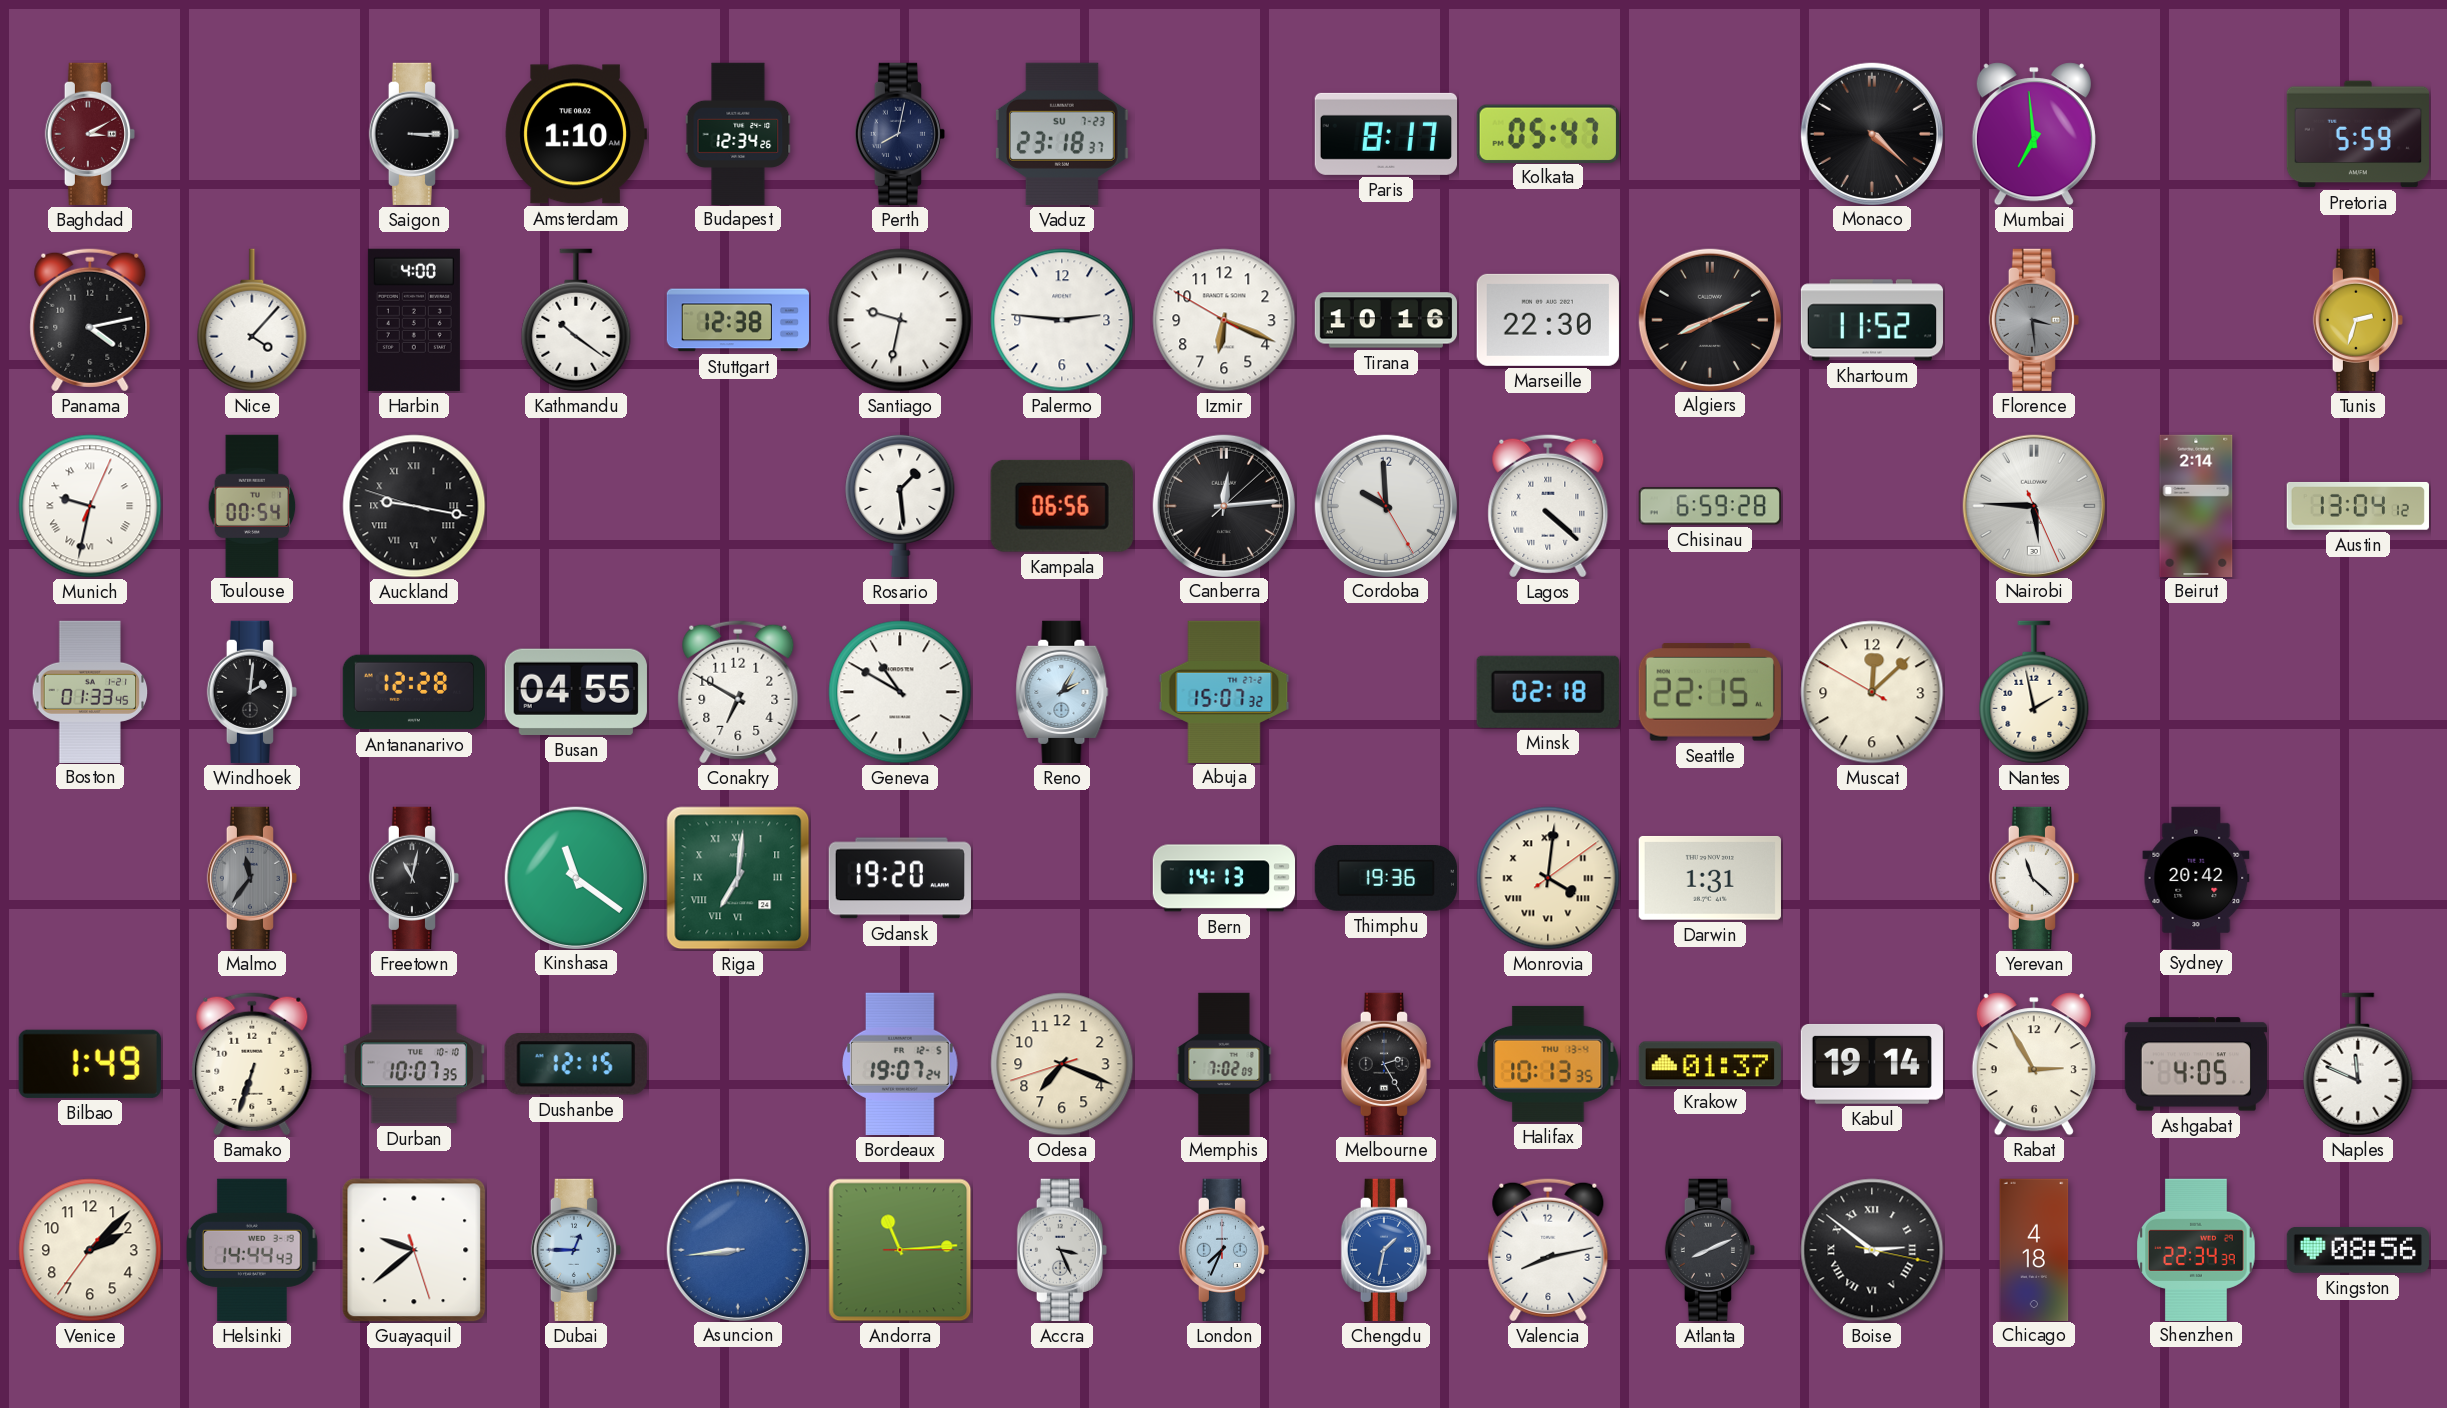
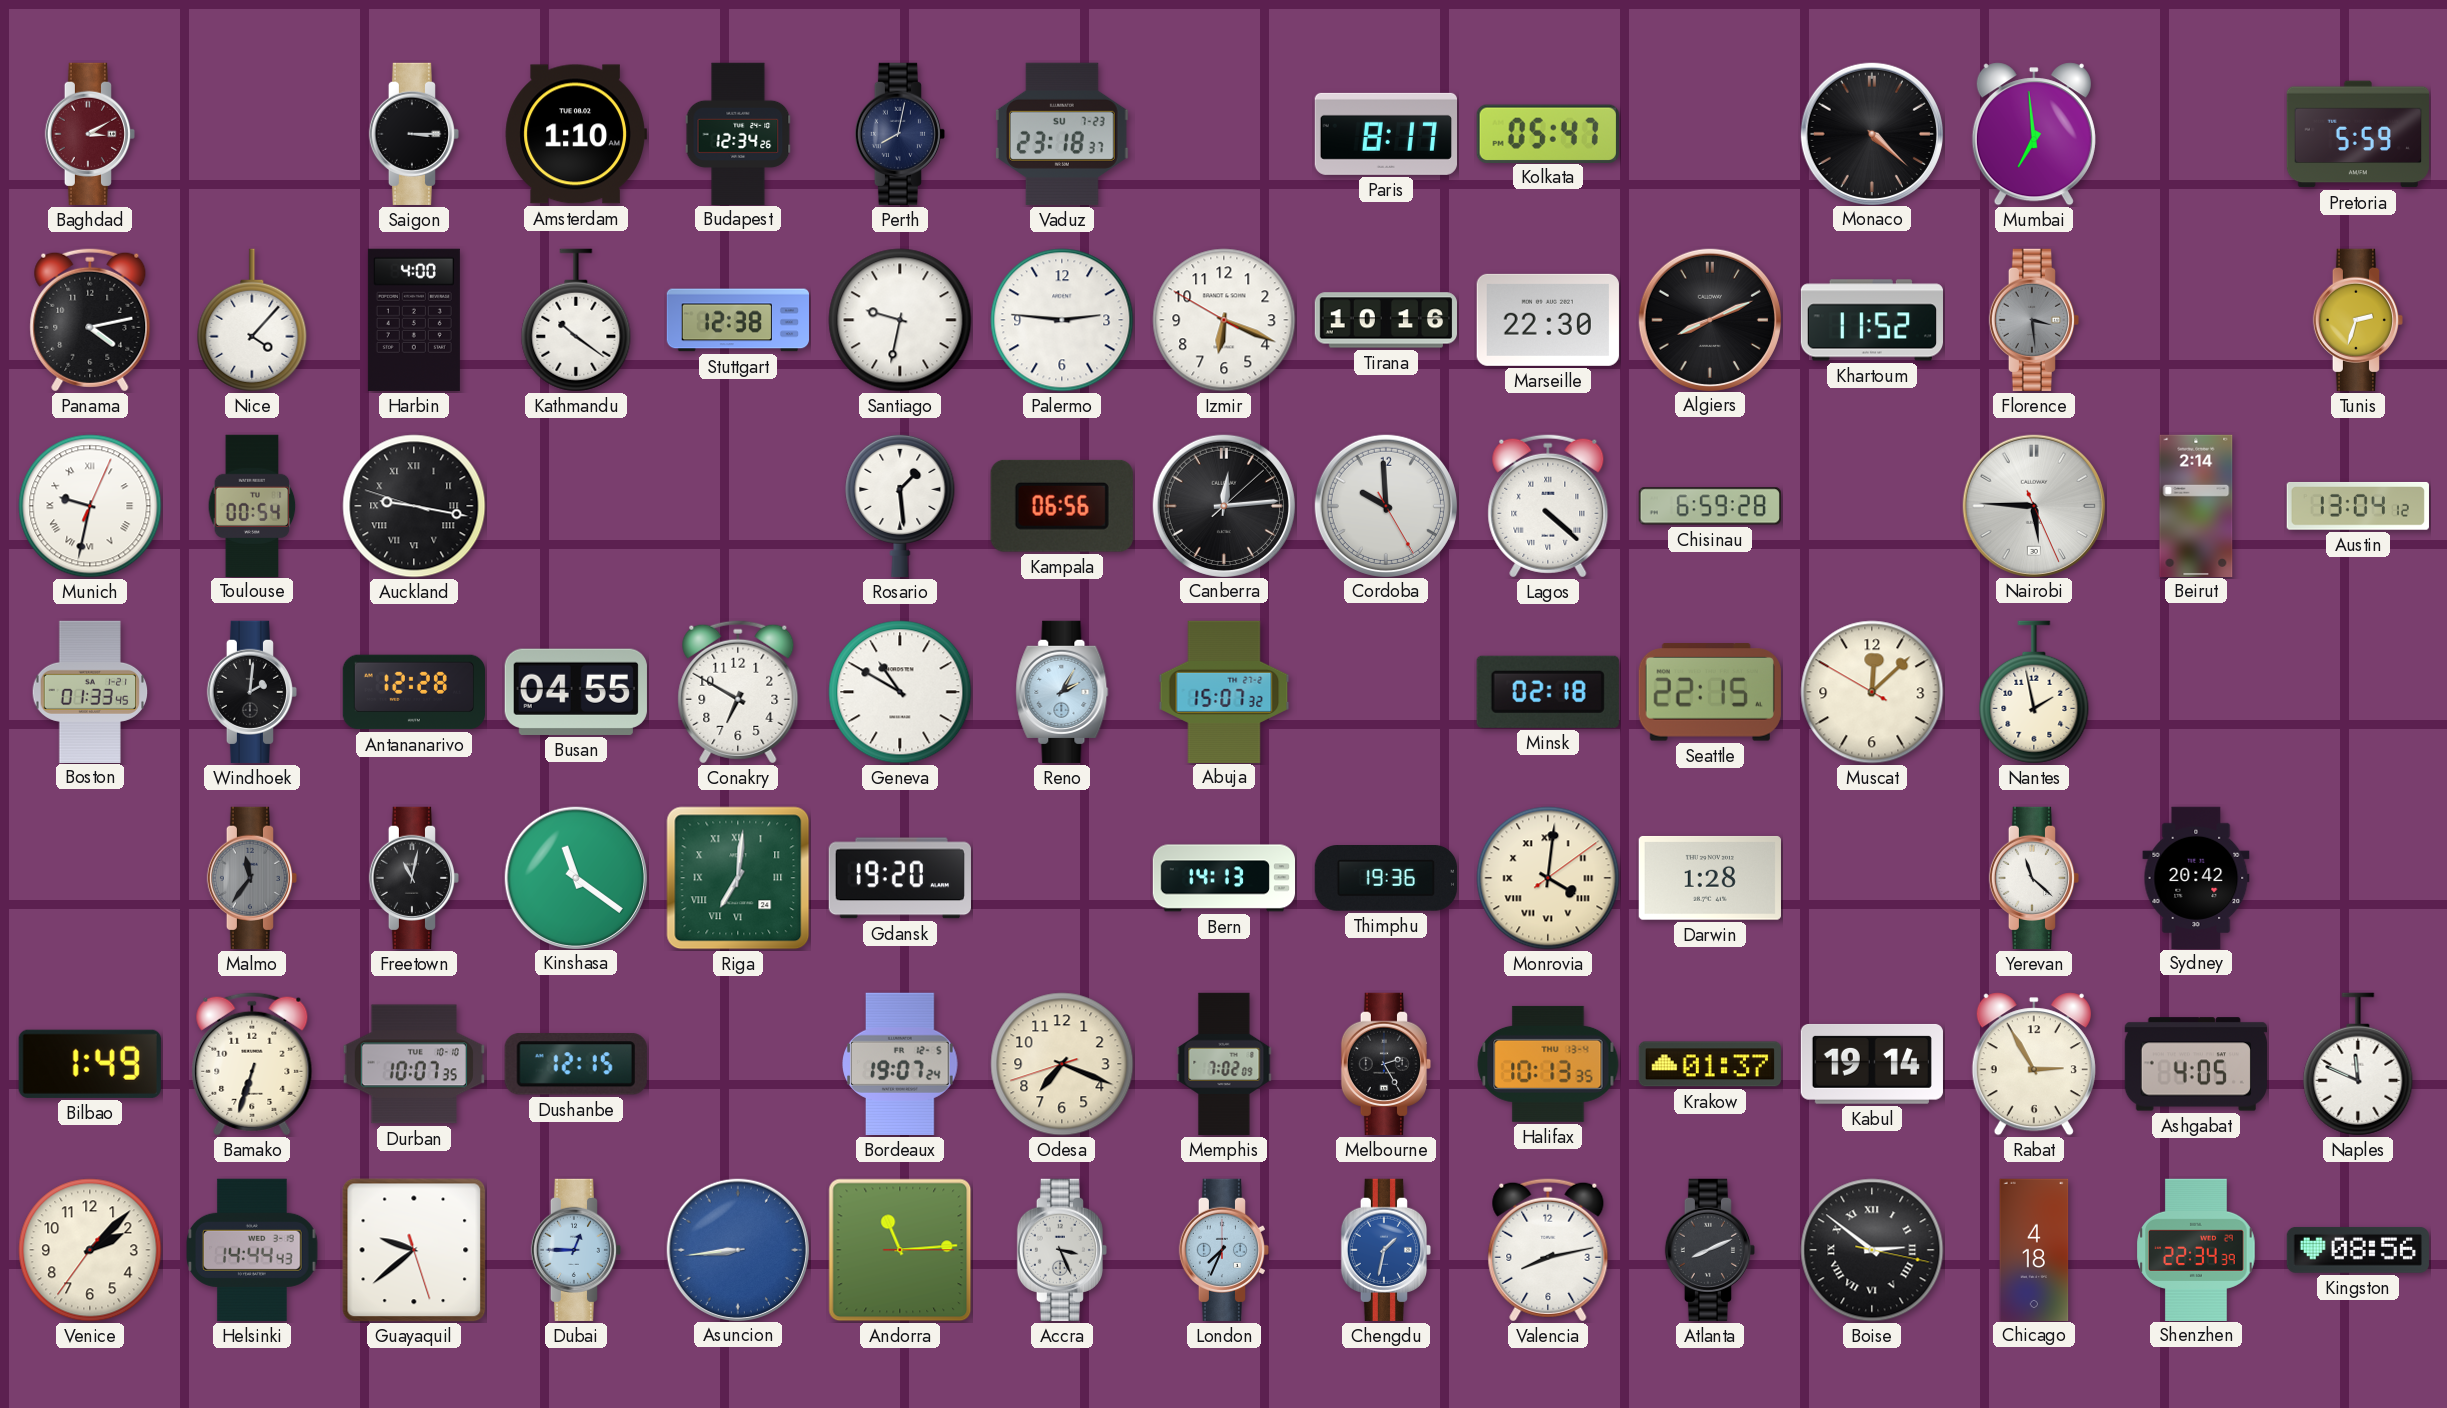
Darwin: 1:31 -> 1:28 (1710, 878)
